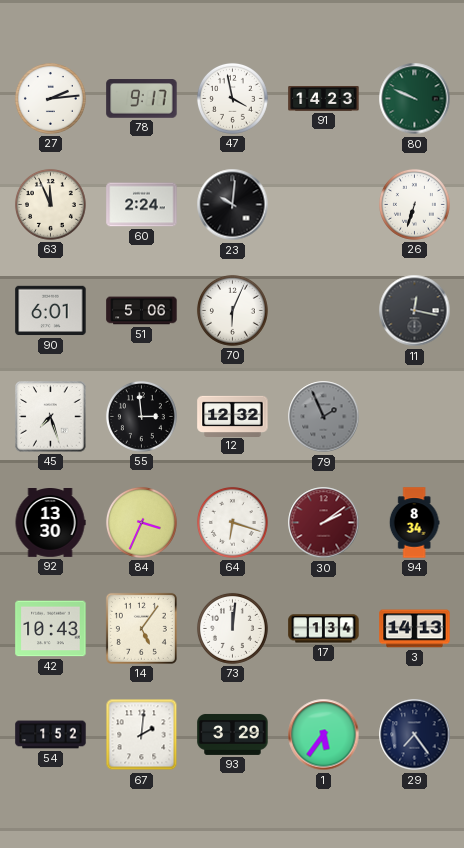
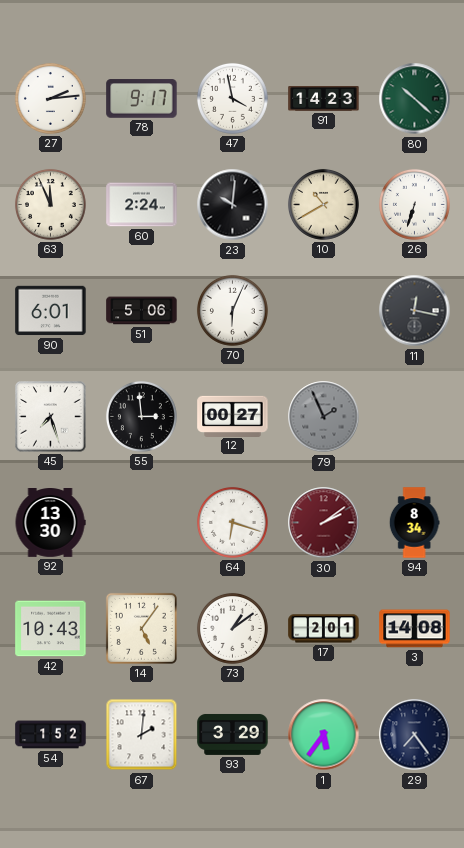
80: 9:49 -> 10:22 (415, 99)
10: none -> 10:40 (323, 204)
12: 12:32 -> 00:27 (233, 416)
84: 3:34 -> none (141, 522)
73: 12:01 -> 1:09 (232, 628)
17: 1:34 -> 2:01 (324, 629)
3: 14:13 -> 14:08 (415, 629)
